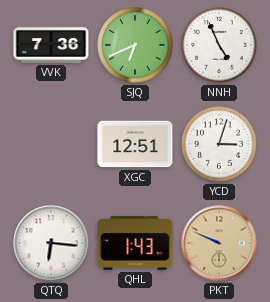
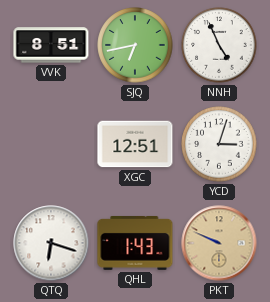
VVK: 7:36 -> 8:51 (51, 45)
SJQ: 6:41 -> 6:43 (135, 45)
QTQ: 6:16 -> 6:18 (51, 243)
